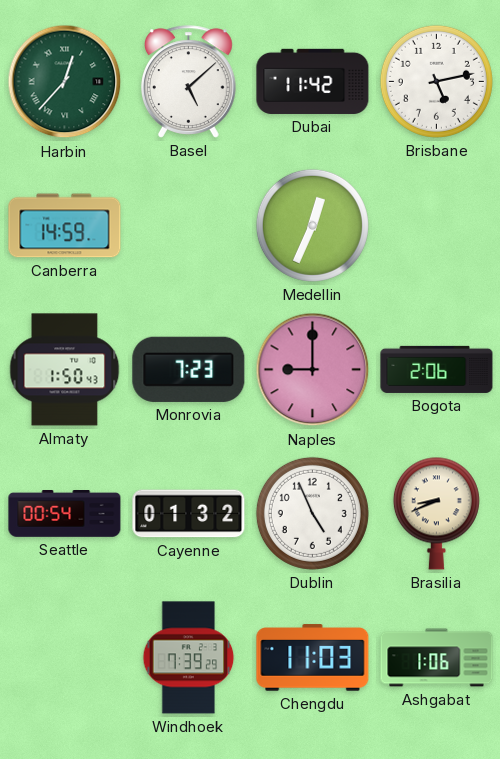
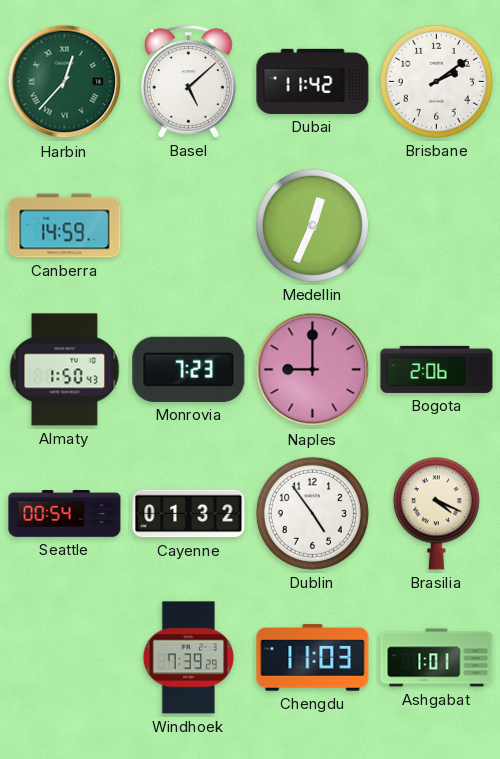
Brisbane: 5:13 -> 2:09 (436, 81)
Dublin: 4:56 -> 4:54 (312, 513)
Brasilia: 8:41 -> 4:19 (436, 513)
Ashgabat: 1:06 -> 1:01 (437, 658)
